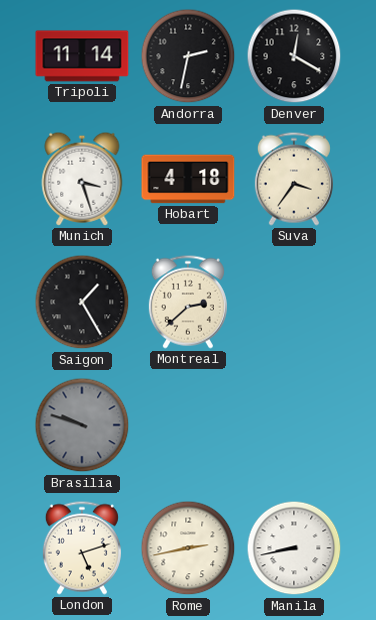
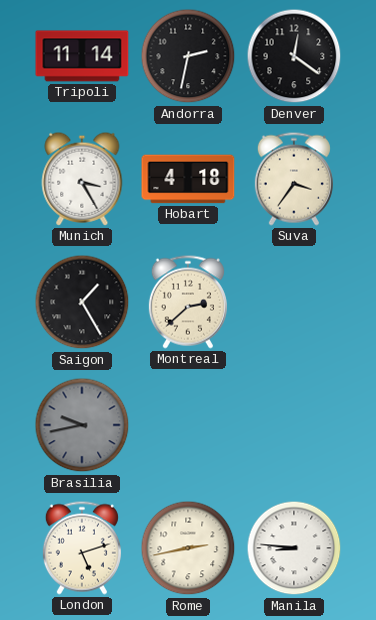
Denver: 12:20 -> 12:21 (294, 56)
Munich: 3:27 -> 3:25 (82, 179)
Brasilia: 9:48 -> 9:43 (82, 425)
Manila: 8:43 -> 8:46 (294, 548)
